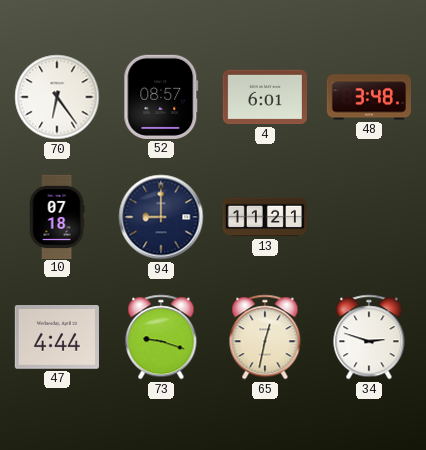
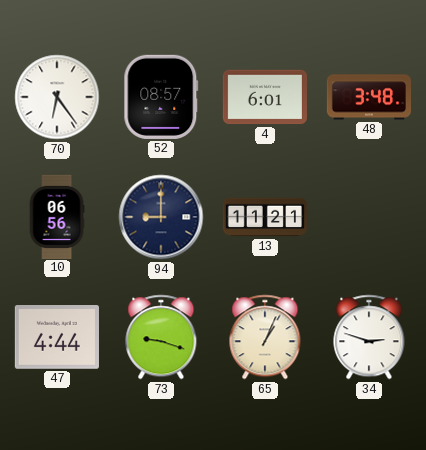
10: 07:18 -> 06:56 (57, 216)
65: 12:32 -> 1:04 (265, 337)
